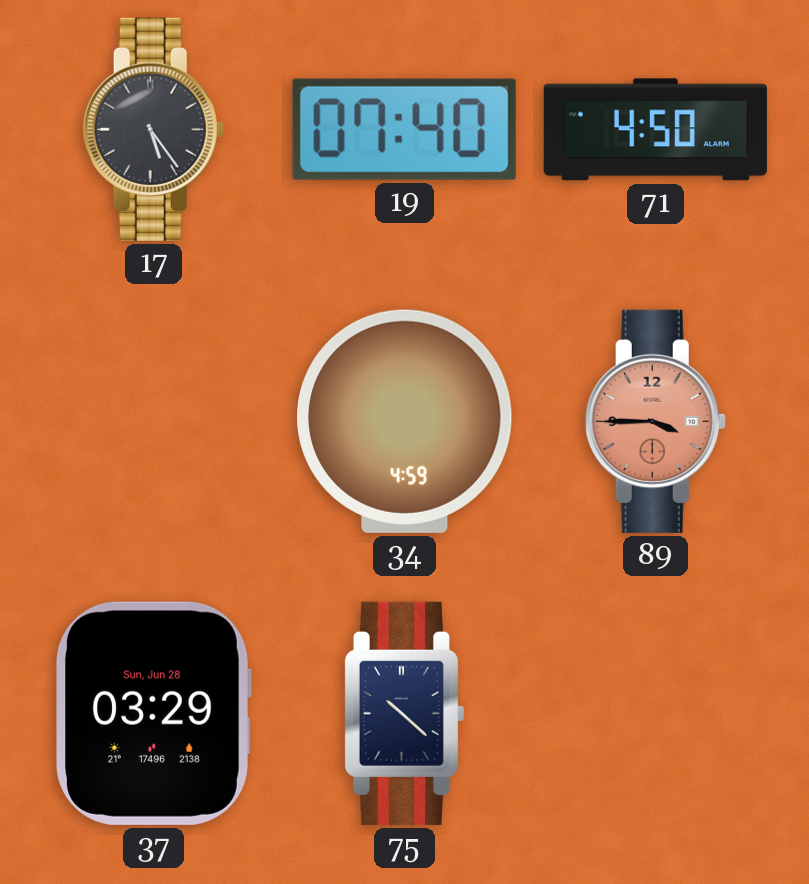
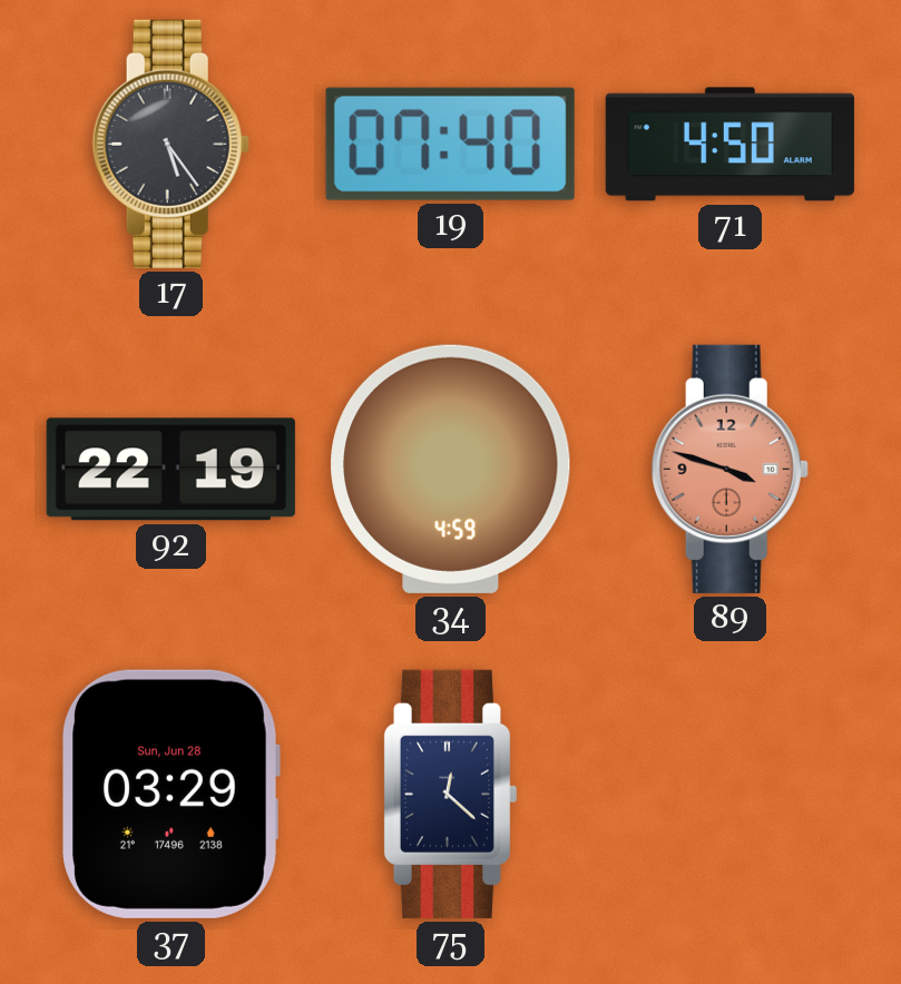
92: none -> 22:19 (170, 470)
89: 3:45 -> 3:48 (729, 469)
75: 10:22 -> 12:22 (449, 794)
